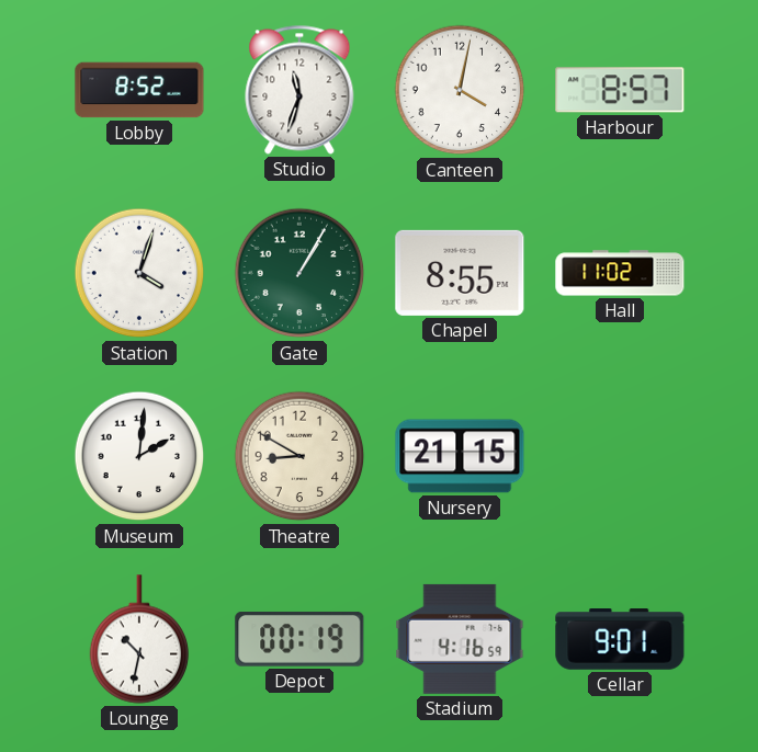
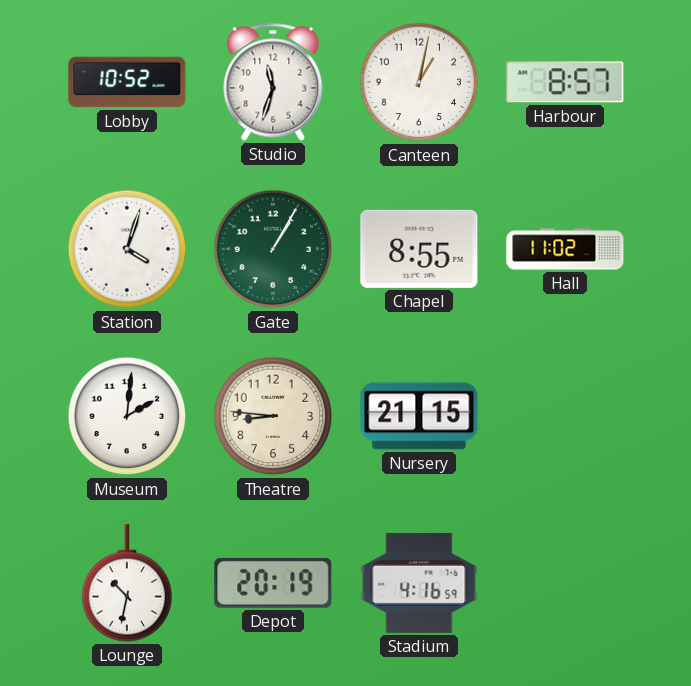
Lobby: 8:52 -> 10:52 (127, 82)
Canteen: 4:02 -> 1:02 (419, 82)
Theatre: 8:50 -> 8:46 (273, 416)
Depot: 00:19 -> 20:19 (273, 583)
Cellar: 9:01 -> none (620, 639)
